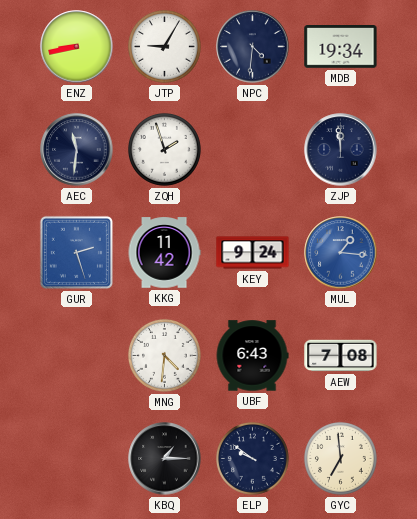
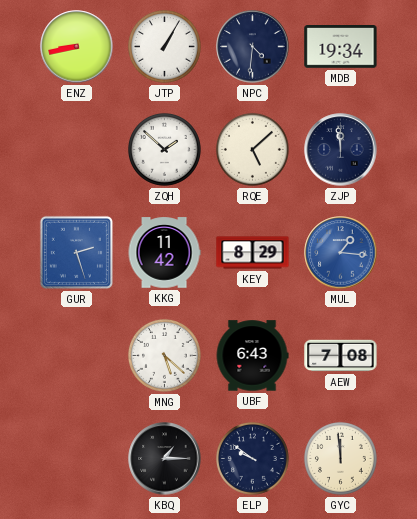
JTP: 9:05 -> 1:05 (164, 46)
AEC: 11:31 -> none (77, 150)
ZQH: 1:57 -> 1:52 (164, 149)
RQE: none -> 5:08 (252, 149)
KEY: 9:24 -> 8:29 (253, 253)
MNG: 4:31 -> 5:22 (164, 355)
GYC: 6:59 -> 11:59 (340, 458)
